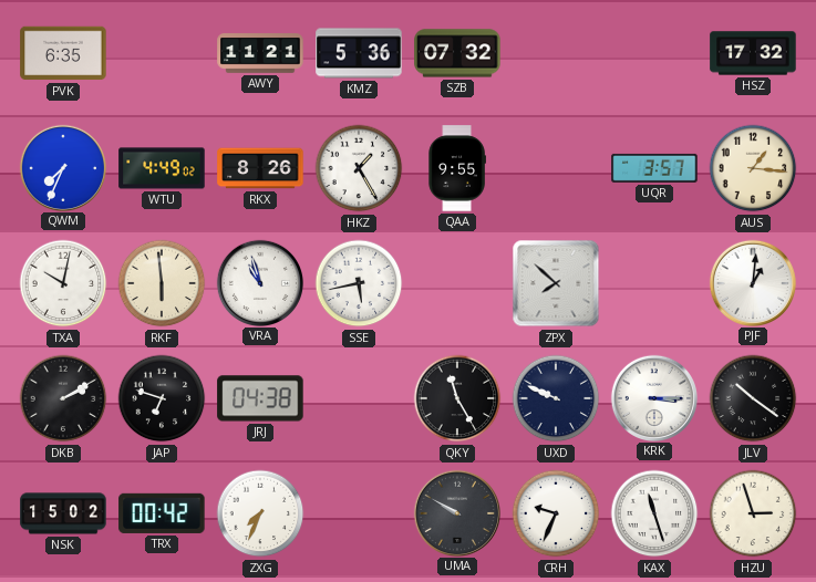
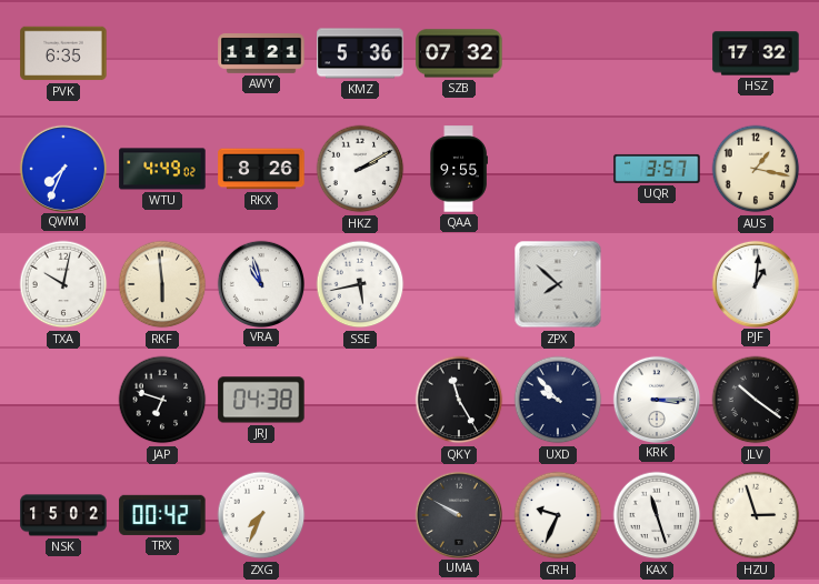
HKZ: 1:25 -> 2:10 (360, 169)
AUS: 1:16 -> 1:17 (756, 169)
DKB: 2:10 -> none (63, 398)
UXD: 9:49 -> 9:53 (558, 400)
